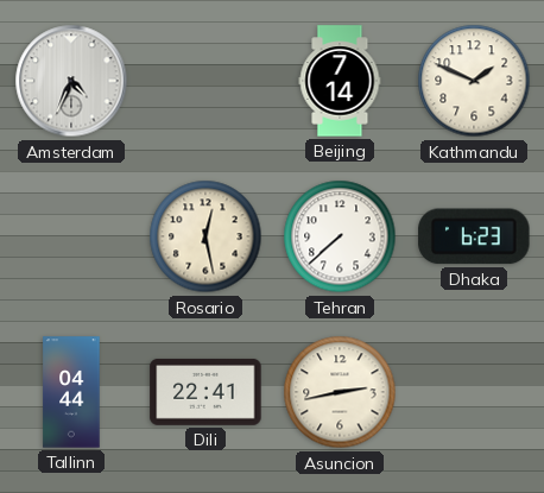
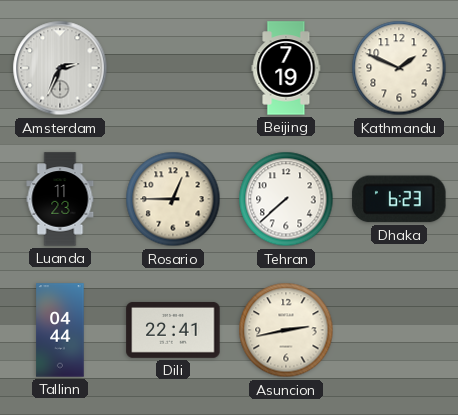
Amsterdam: 4:34 -> 2:34 (60, 68)
Beijing: 7:14 -> 7:19 (286, 68)
Luanda: none -> 11:23 (60, 199)
Rosario: 12:28 -> 12:45 (173, 199)
